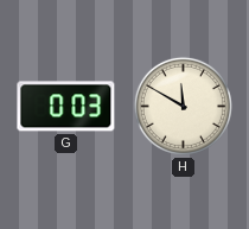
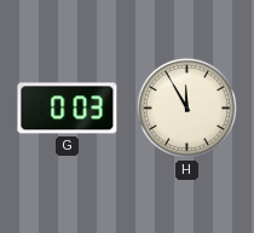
H: 11:50 -> 11:55 (186, 107)
